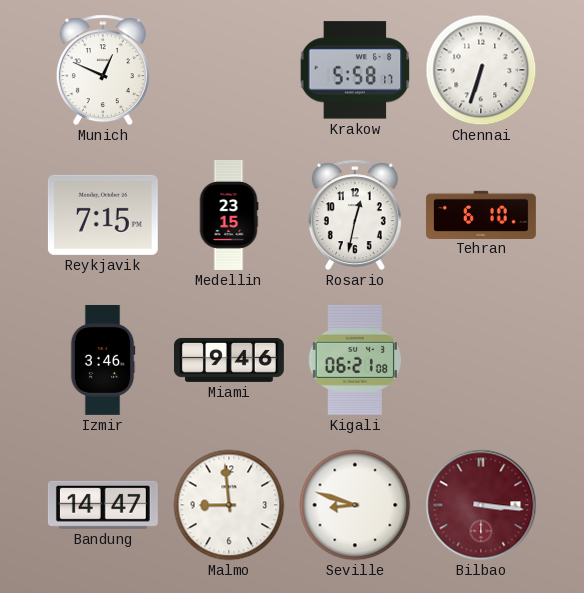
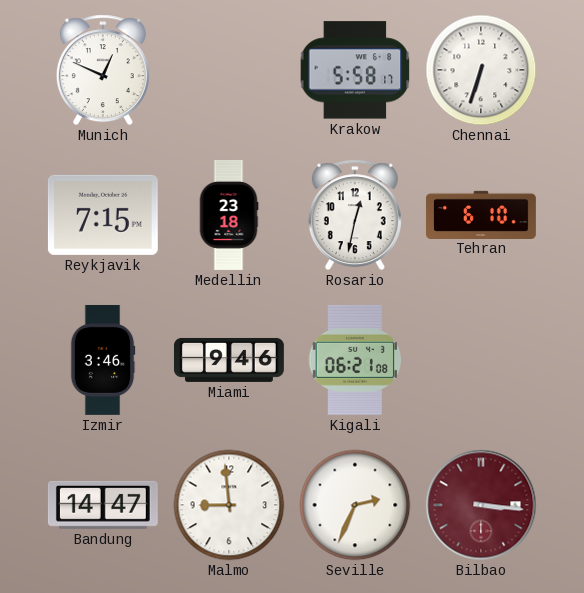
Medellin: 23:15 -> 23:18 (229, 216)
Seville: 8:48 -> 2:34 (355, 505)
